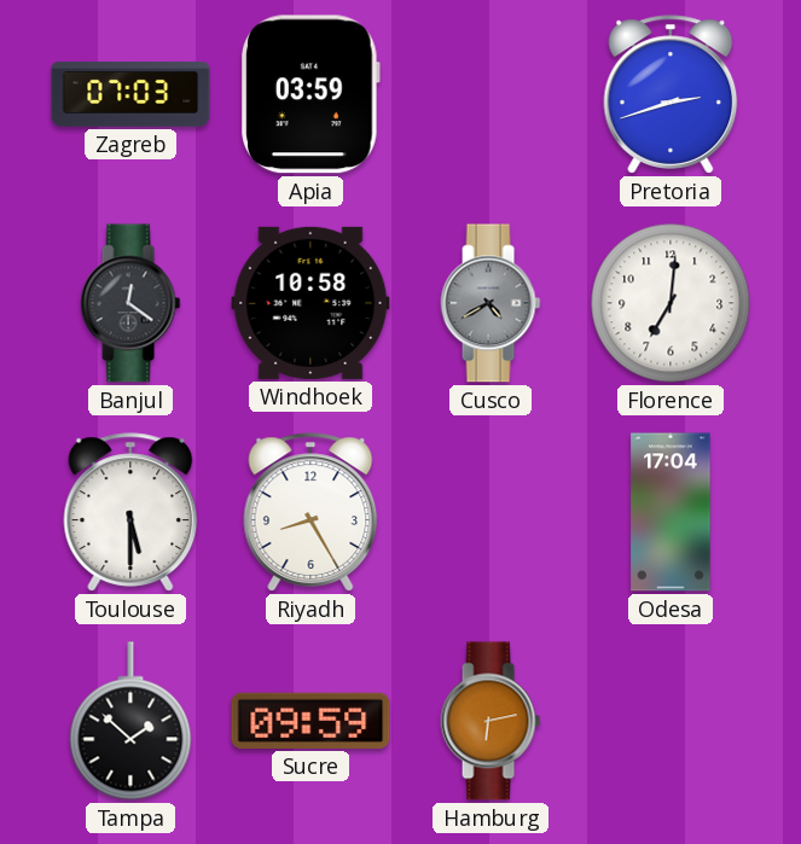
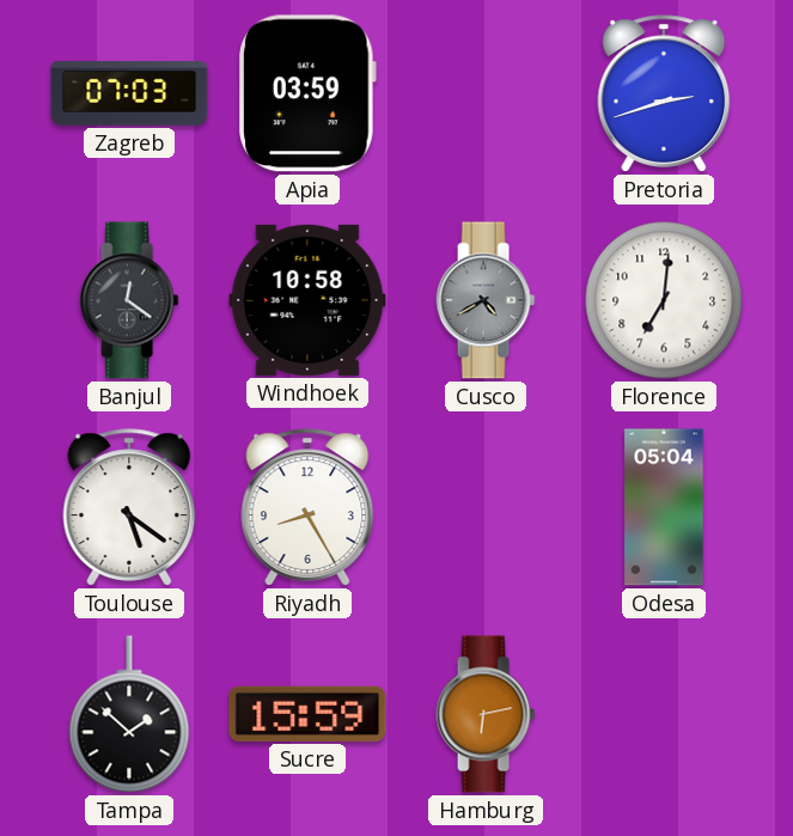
Toulouse: 5:30 -> 5:21 (129, 507)
Odesa: 17:04 -> 05:04 (664, 507)
Sucre: 09:59 -> 15:59 (307, 714)
